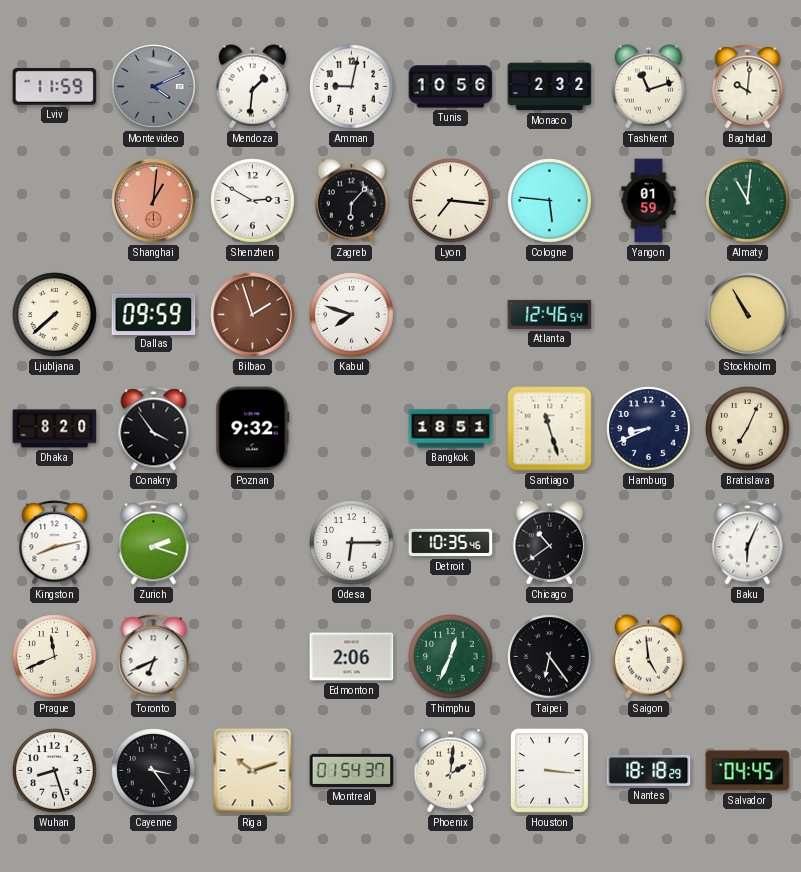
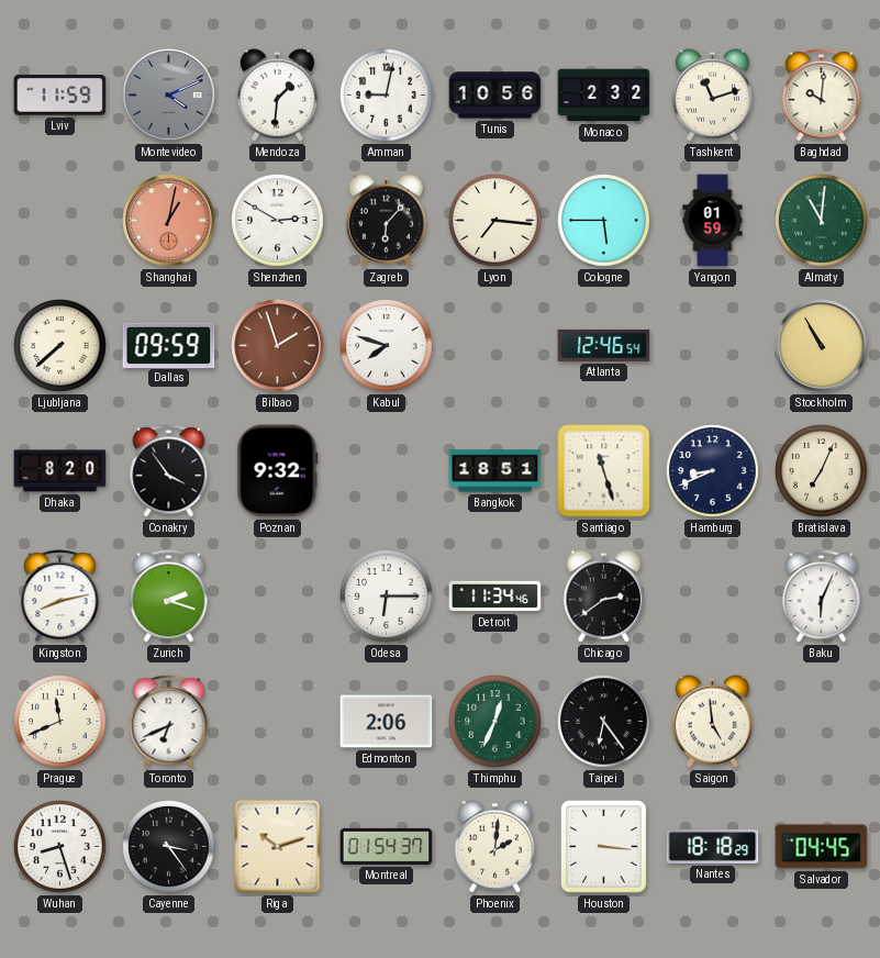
Shanghai: 1:01 -> 1:02 (169, 221)
Cologne: 5:46 -> 5:45 (604, 221)
Detroit: 10:35 -> 11:34 (495, 597)
Chicago: 10:39 -> 2:39 (604, 597)
